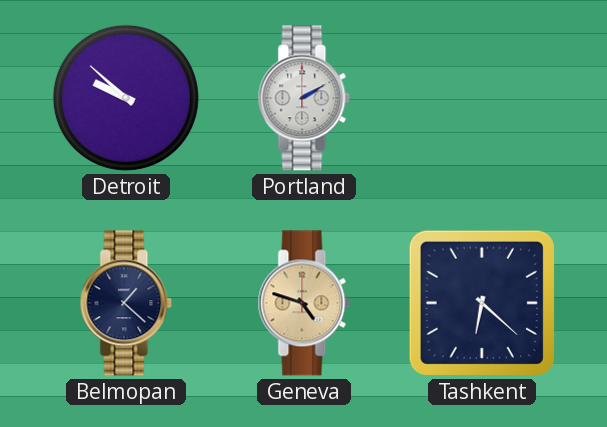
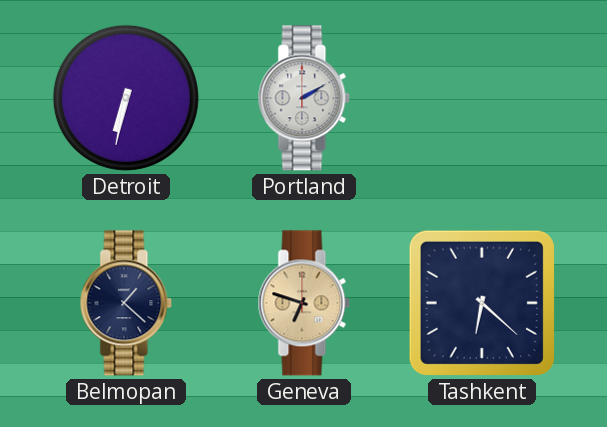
Detroit: 9:52 -> 6:32 (126, 98)
Geneva: 4:48 -> 6:48 (304, 303)
